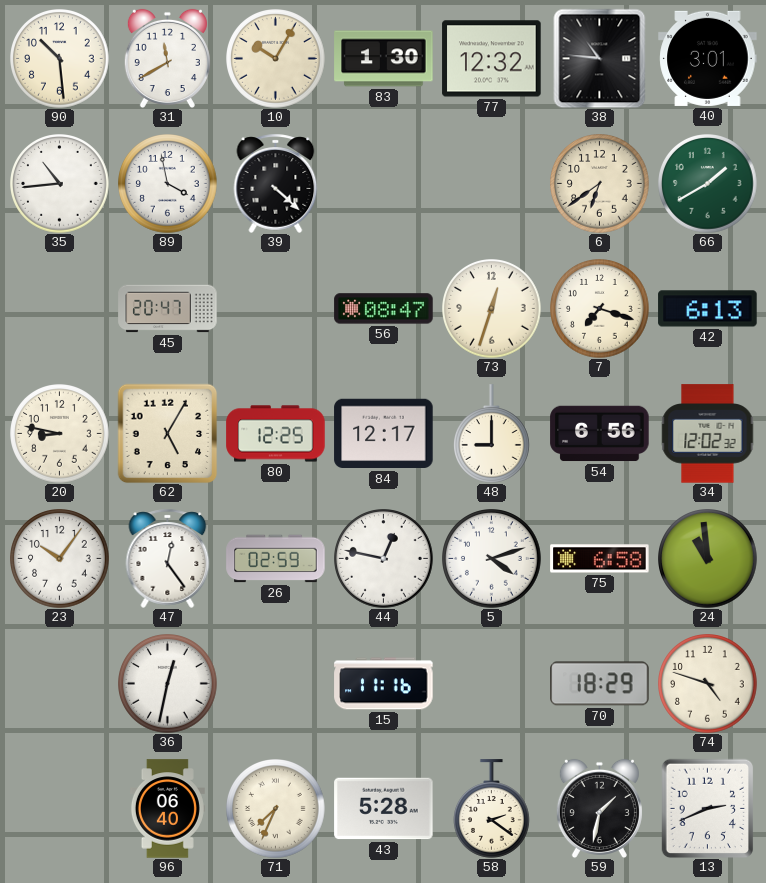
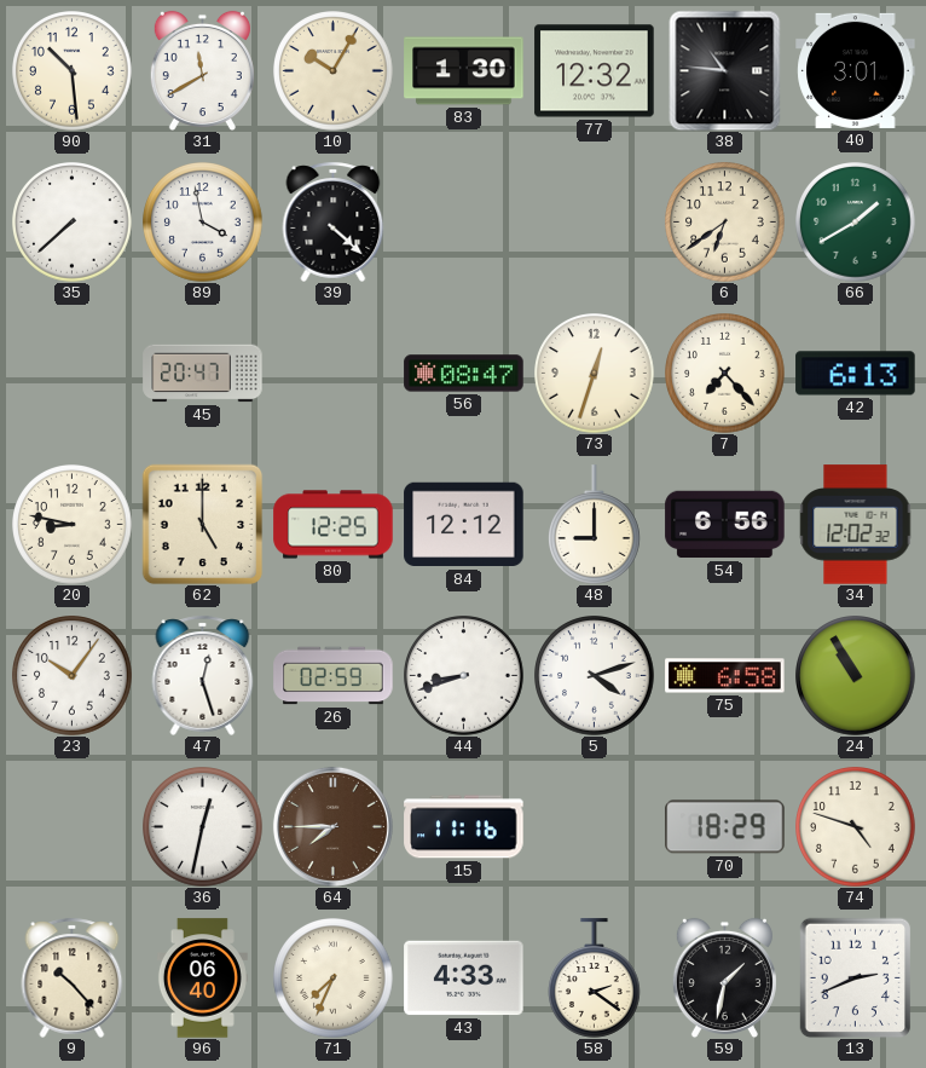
35: 10:44 -> 7:38 (73, 223)
7: 7:18 -> 7:23 (725, 374)
62: 5:05 -> 5:00 (202, 524)
84: 12:17 -> 12:12 (464, 525)
47: 12:24 -> 12:27 (203, 675)
44: 12:47 -> 8:42 (464, 676)
24: 10:59 -> 10:55 (856, 676)
64: none -> 7:45 (332, 826)
9: none -> 10:23 (73, 977)
43: 5:28 -> 4:33 (464, 978)
